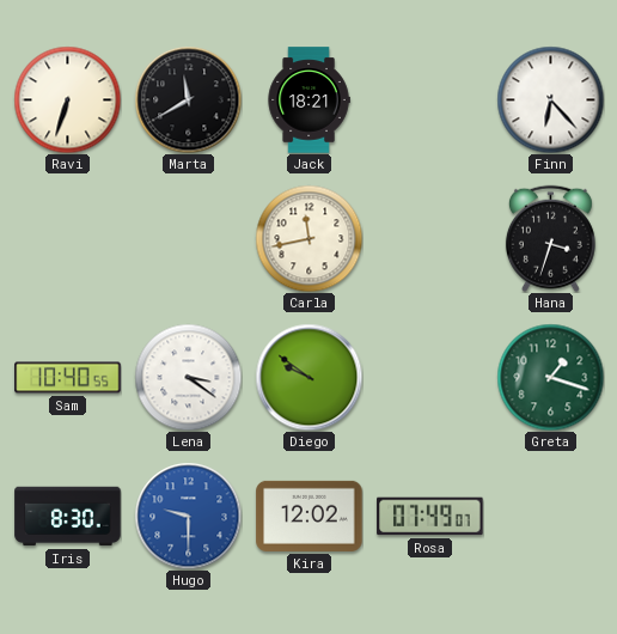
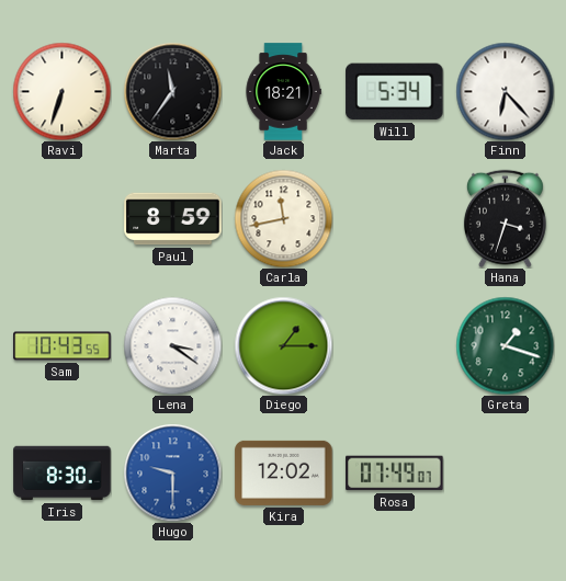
Marta: 11:40 -> 11:36 (172, 91)
Will: none -> 5:34 (395, 92)
Paul: none -> 8:59 (173, 219)
Sam: 10:40 -> 10:43 (63, 346)
Diego: 9:51 -> 1:15 (283, 345)
